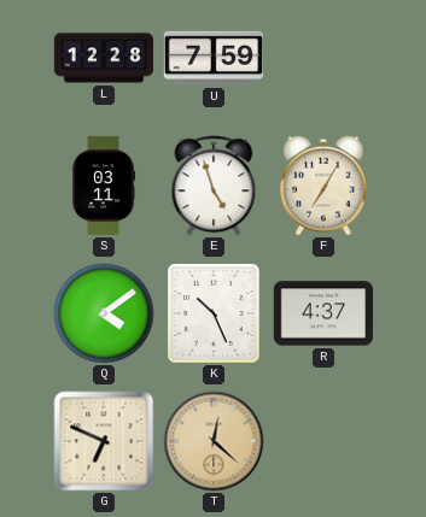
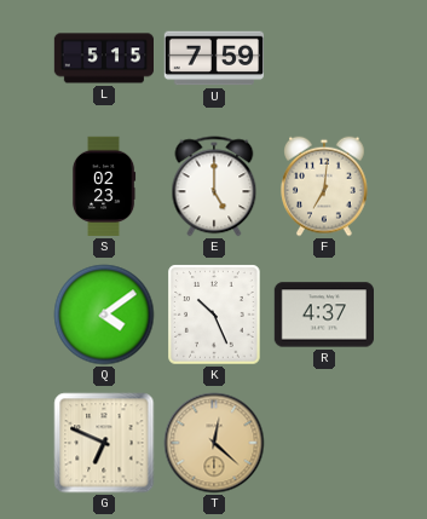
L: 12:28 -> 5:15 (104, 58)
S: 03:11 -> 02:23 (104, 186)
E: 4:57 -> 5:00 (214, 186)
F: 7:05 -> 7:01 (324, 186)
